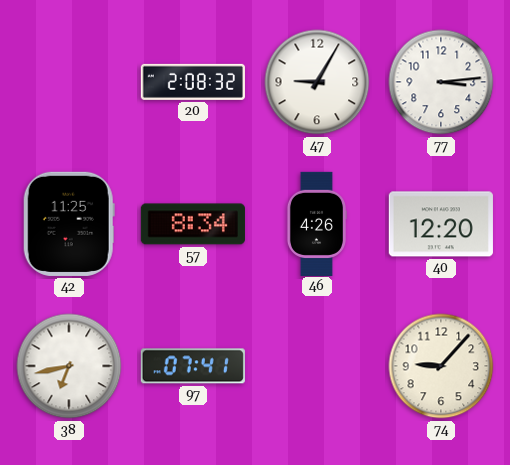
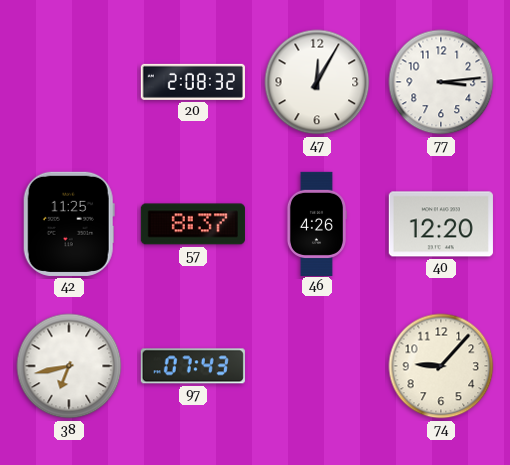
47: 9:05 -> 12:05 (317, 82)
57: 8:34 -> 8:37 (193, 224)
97: 07:41 -> 07:43 (193, 366)
